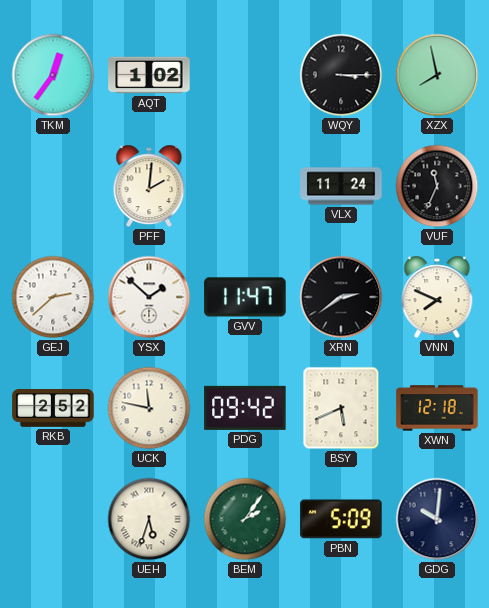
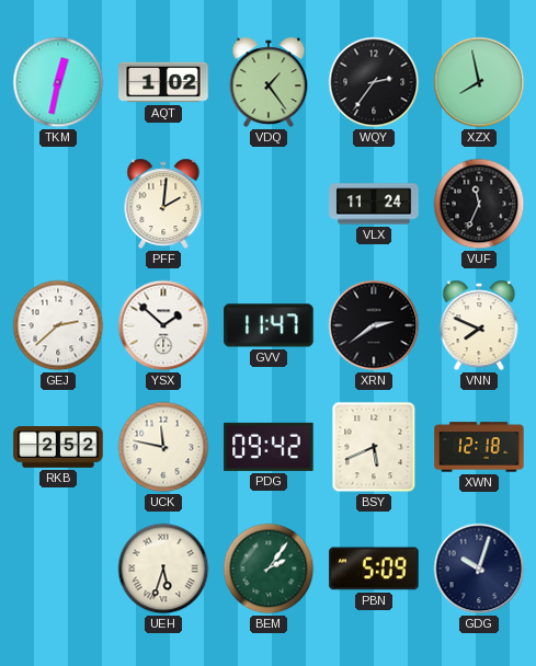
TKM: 12:36 -> 12:32 (58, 82)
VDQ: none -> 1:24 (269, 82)
WQY: 3:15 -> 2:36 (374, 82)
GDG: 10:01 -> 10:03 (479, 569)
